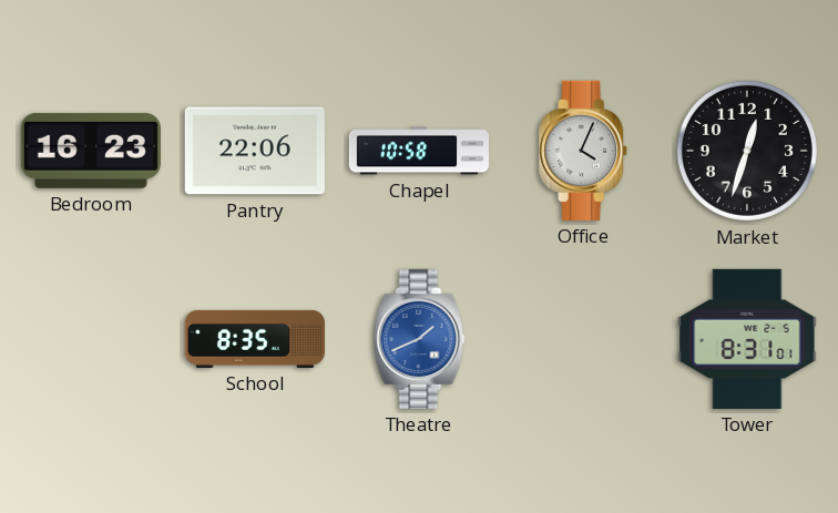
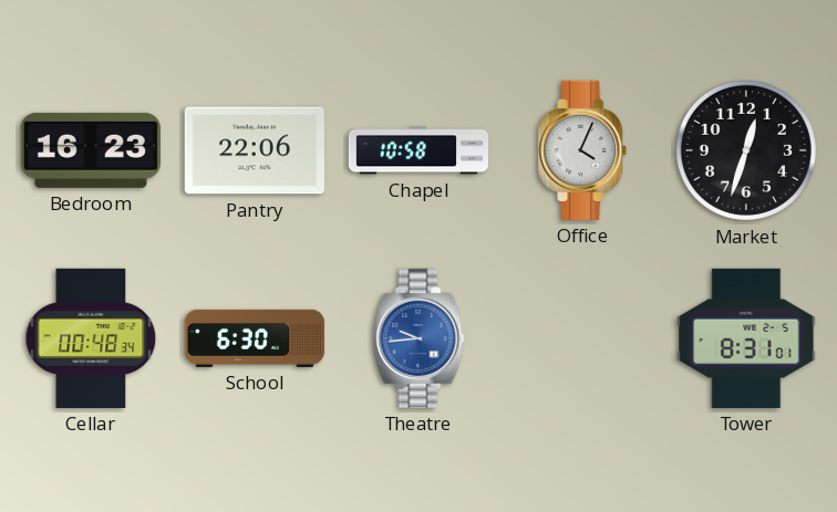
Cellar: none -> 00:48 (91, 338)
School: 8:35 -> 6:30 (255, 338)
Theatre: 1:41 -> 9:44 (418, 338)
